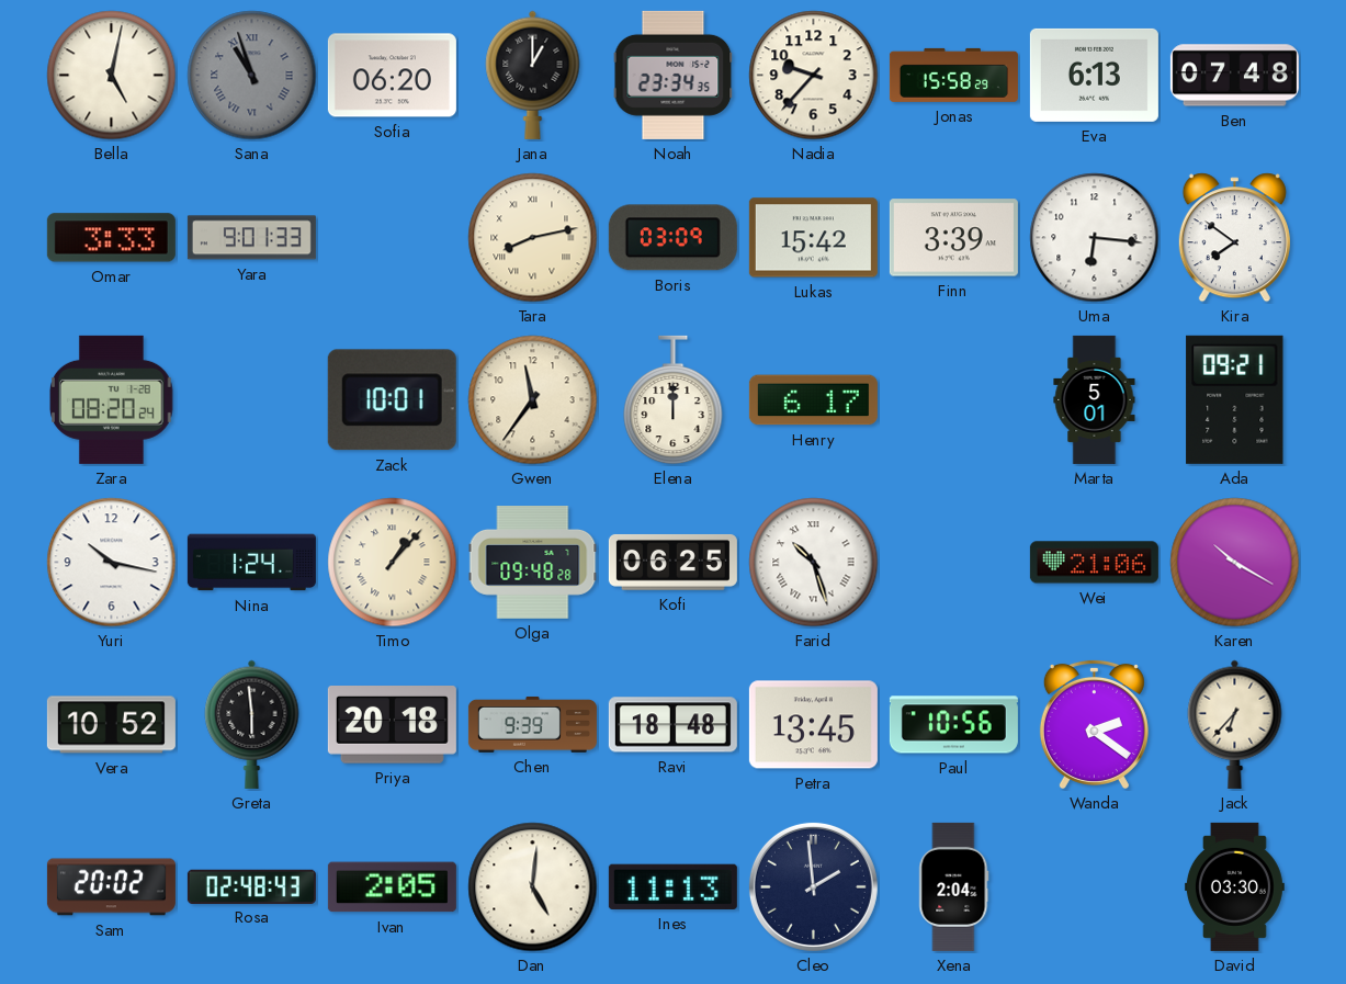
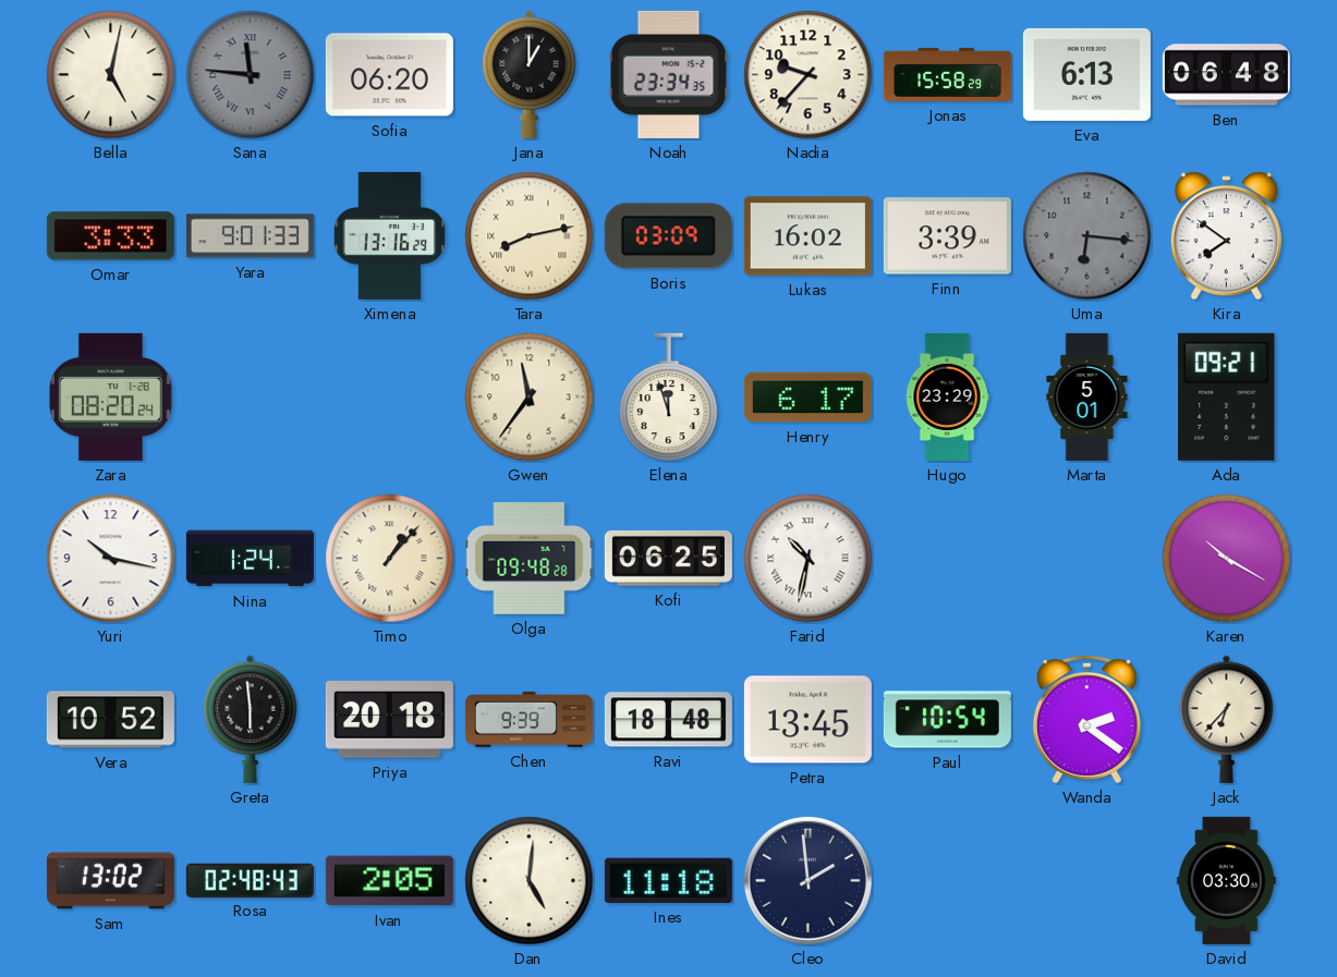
Sana: 10:57 -> 11:46 (251, 75)
Ben: 07:48 -> 06:48 (1226, 75)
Ximena: none -> 13:16 (389, 235)
Lukas: 15:42 -> 16:02 (807, 236)
Uma dial: white -> grey (1087, 236)
Zack: 10:01 -> none (392, 400)
Elena: 12:00 -> 11:57 (669, 398)
Hugo: none -> 23:29 (947, 396)
Farid: 10:27 -> 10:32 (809, 559)
Wei: 21:06 -> none (1094, 563)
Paul: 10:56 -> 10:54 (947, 720)
Sam: 20:02 -> 13:02 (110, 881)
Ines: 11:13 -> 11:18 (668, 880)
Xena: 2:04 -> none (954, 886)
